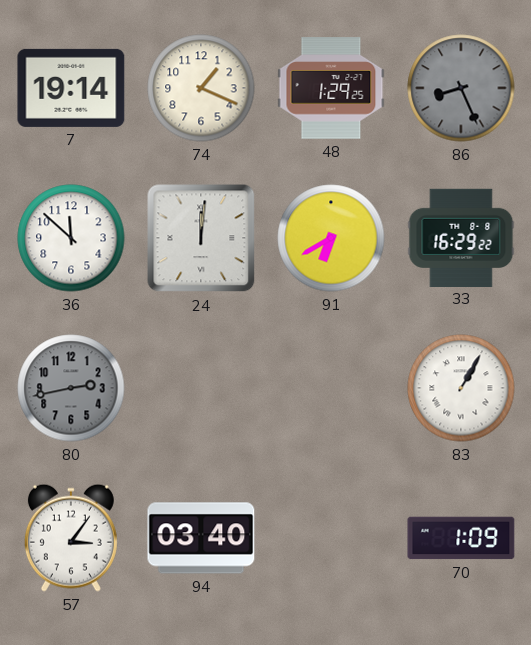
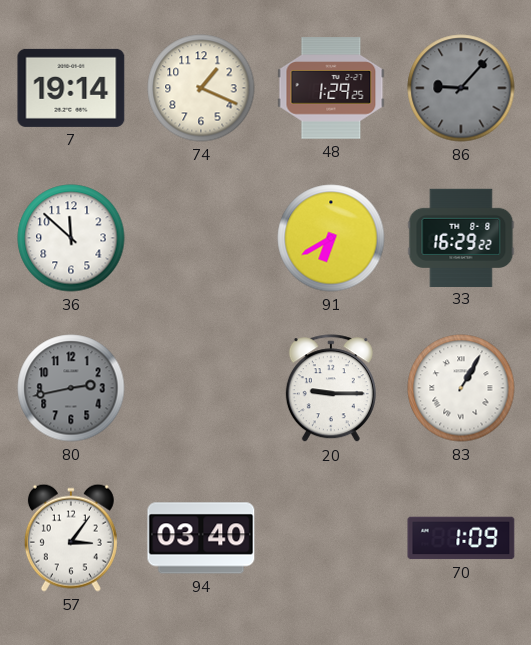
86: 8:26 -> 9:07 (461, 88)
24: 12:01 -> none (201, 238)
20: none -> 9:15 (331, 389)
